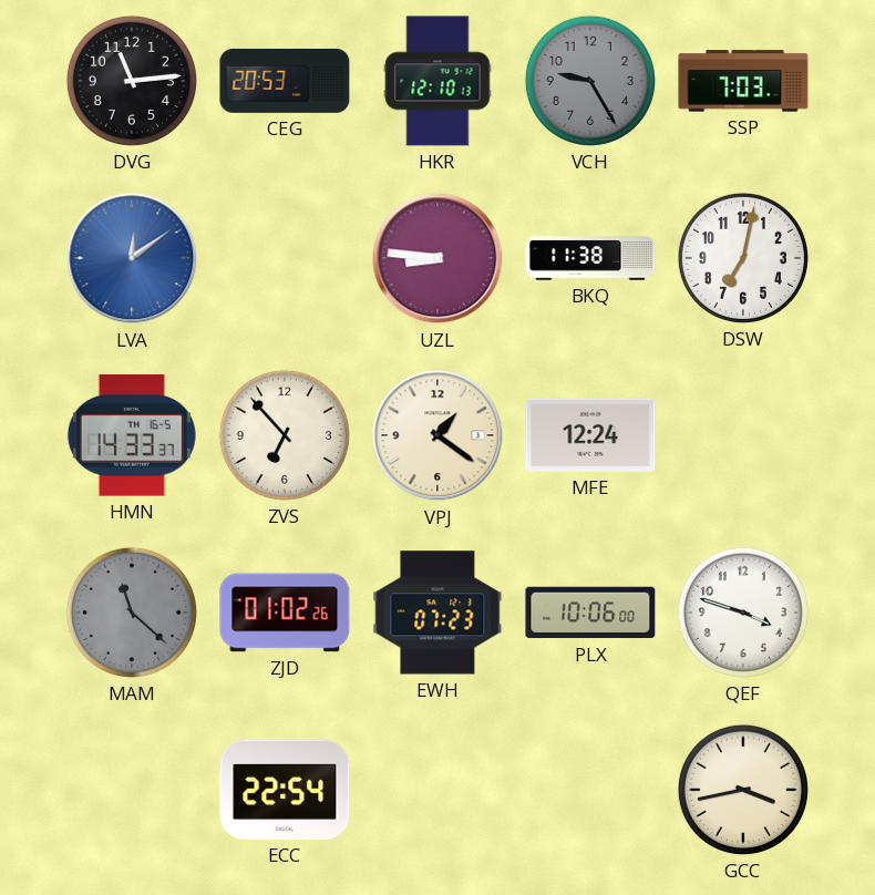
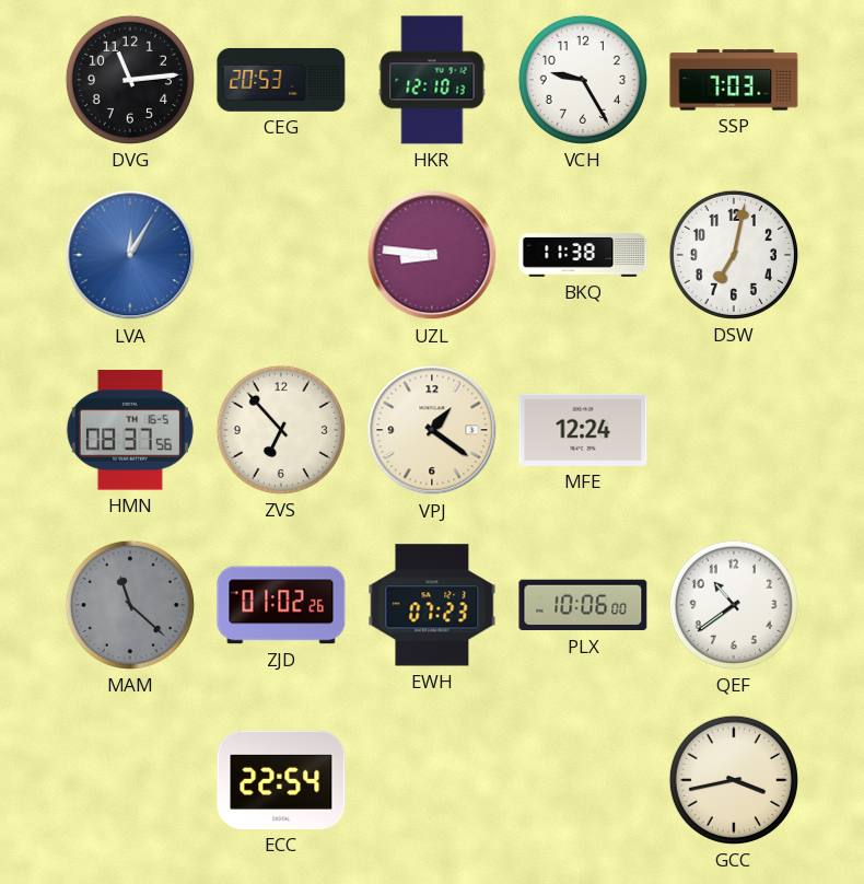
VCH dial: grey -> white (583, 80)
LVA: 12:09 -> 12:05 (130, 255)
HMN: 14:33 -> 08:37 (130, 430)
QEF: 3:48 -> 10:39 (734, 605)
